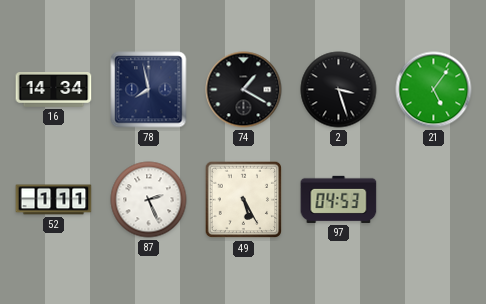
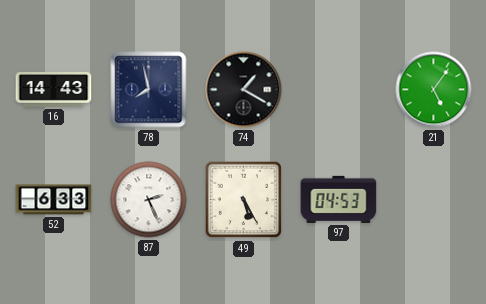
16: 14:34 -> 14:43 (54, 90)
2: 3:27 -> none (339, 90)
52: 1:11 -> 6:33 (54, 200)
